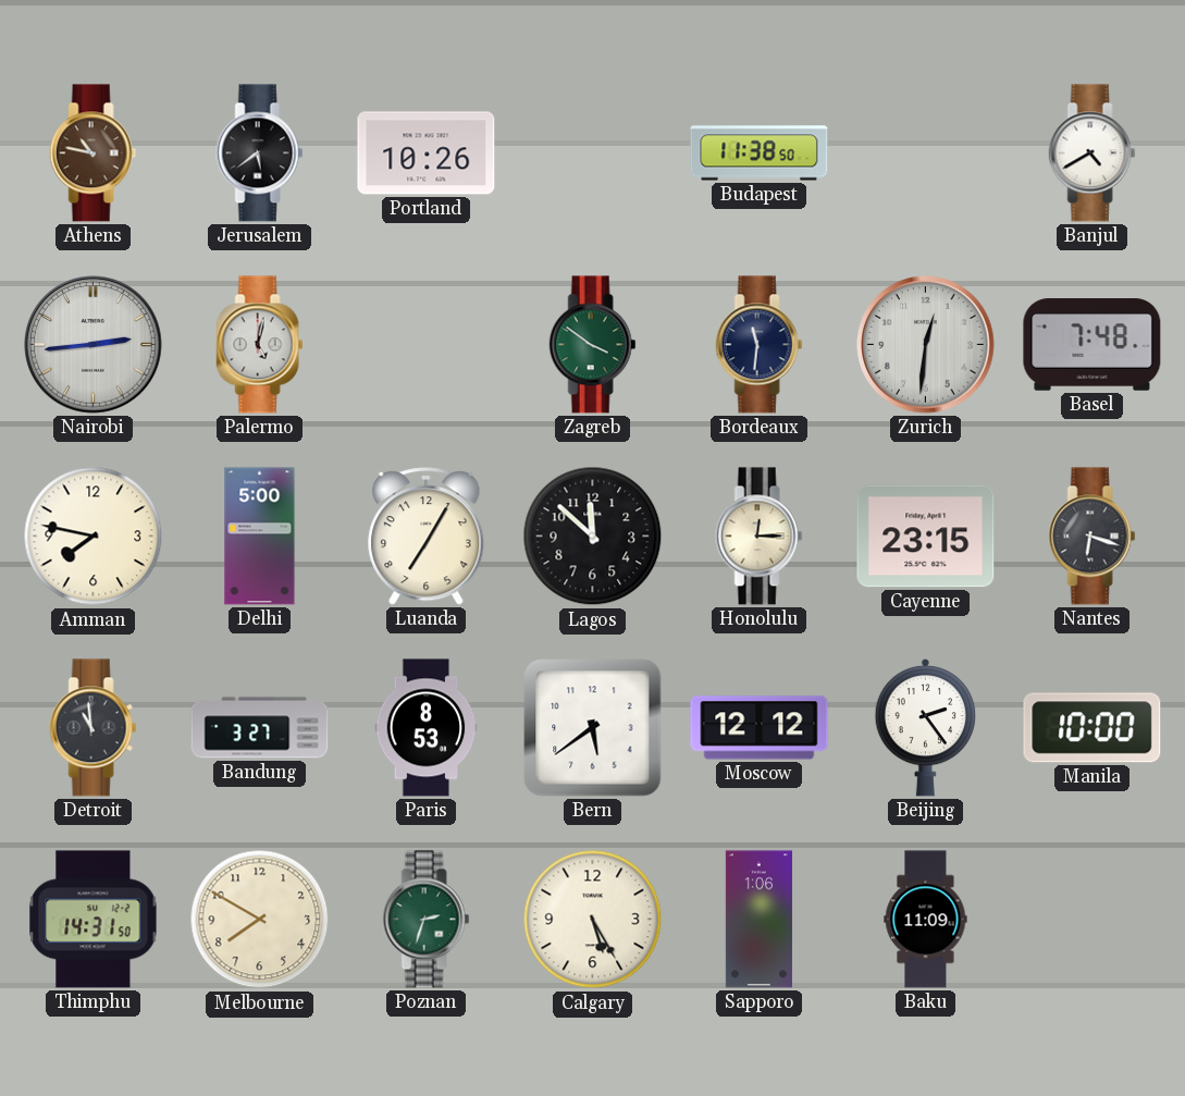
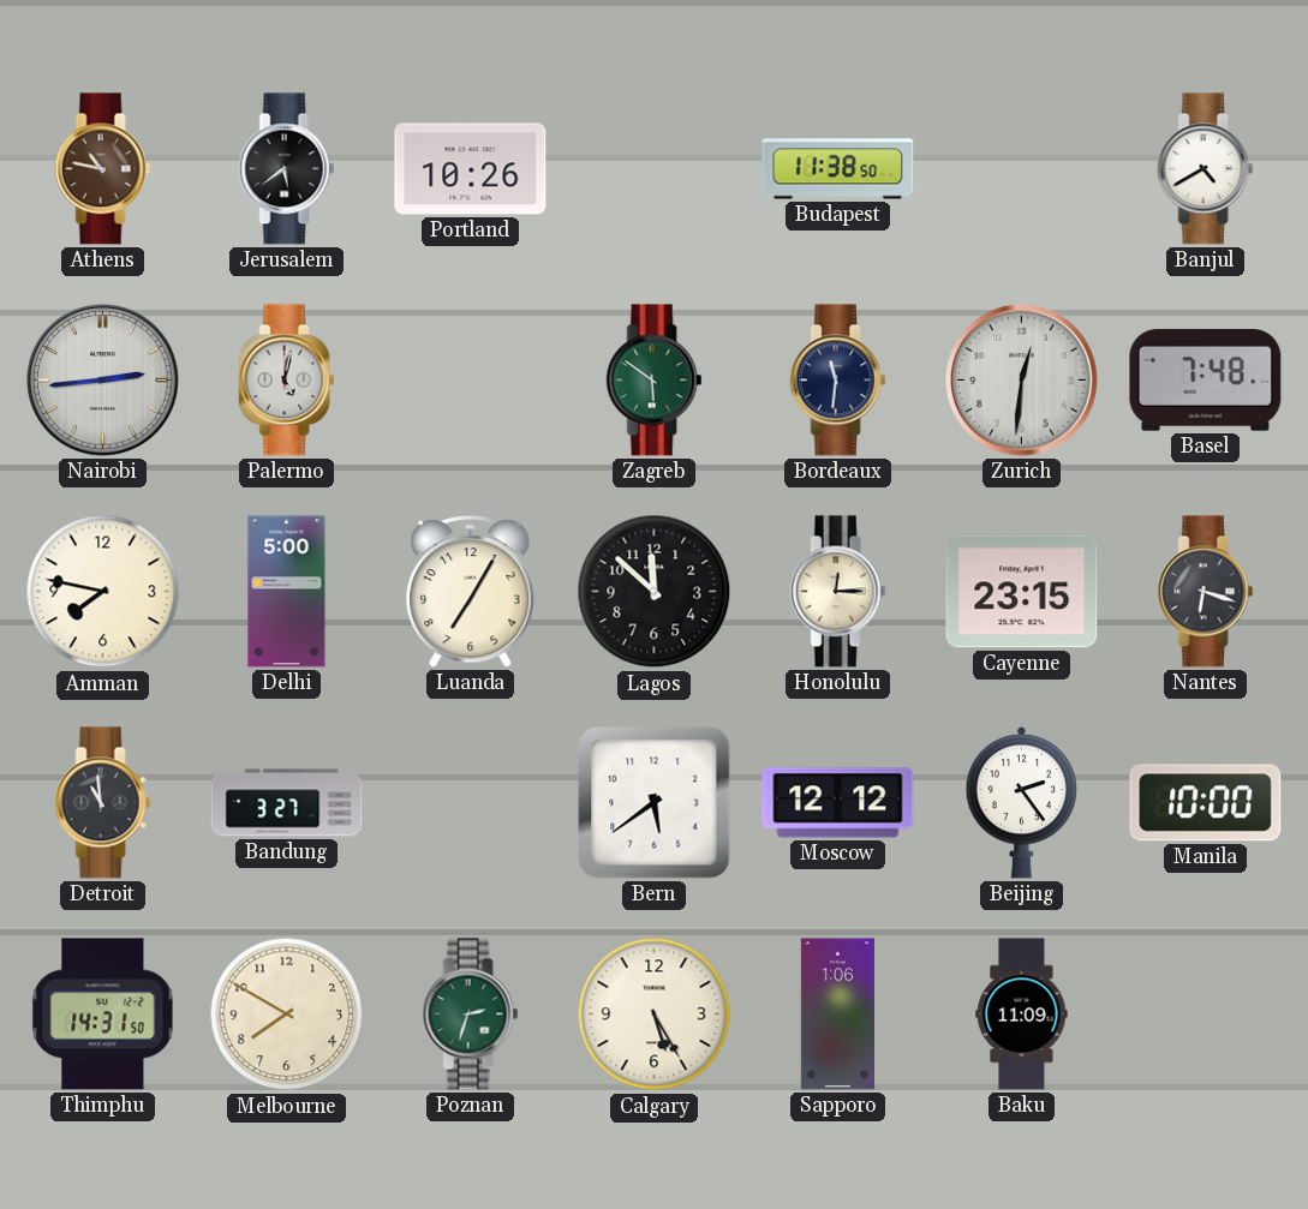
Zagreb: 3:51 -> 5:51 (655, 381)
Paris: 8:53 -> none (427, 728)
